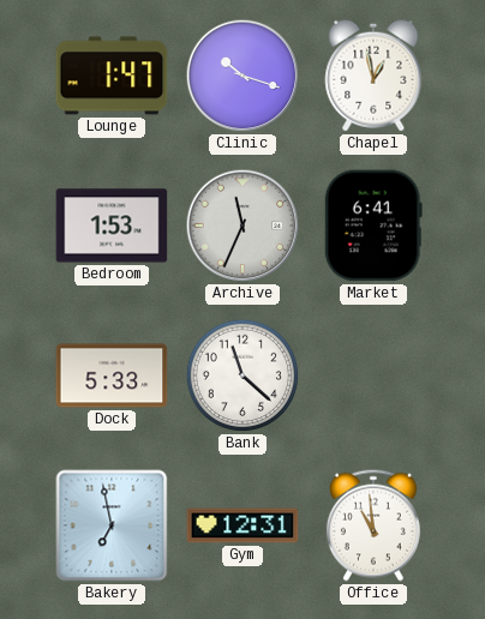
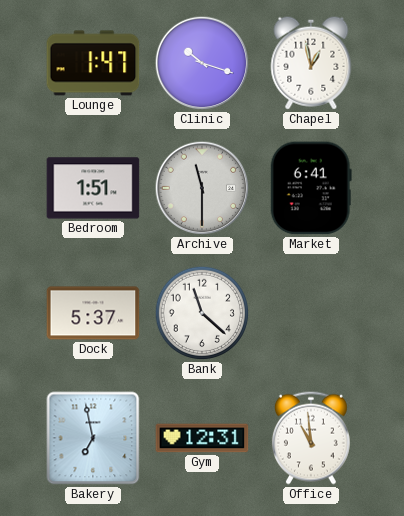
Bedroom: 1:53 -> 1:51 (93, 188)
Archive: 11:34 -> 11:30 (202, 188)
Dock: 5:33 -> 5:37 (93, 313)
